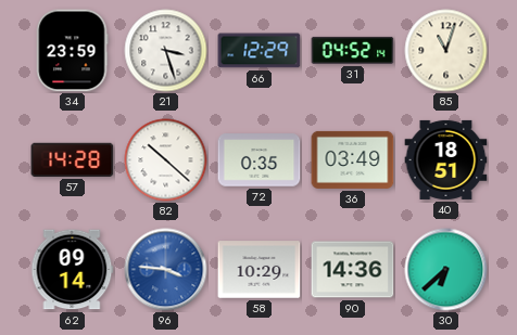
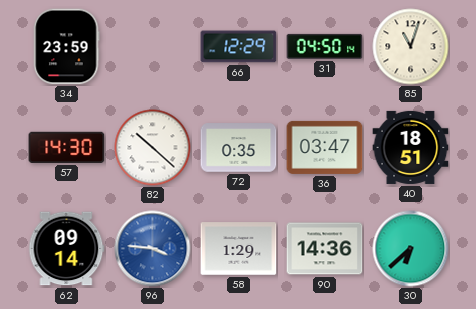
21: 3:27 -> none (166, 51)
31: 04:52 -> 04:50 (325, 46)
57: 14:28 -> 14:30 (67, 147)
36: 03:49 -> 03:47 (325, 147)
58: 10:29 -> 1:29 (239, 249)
